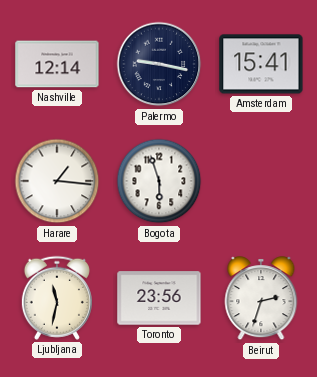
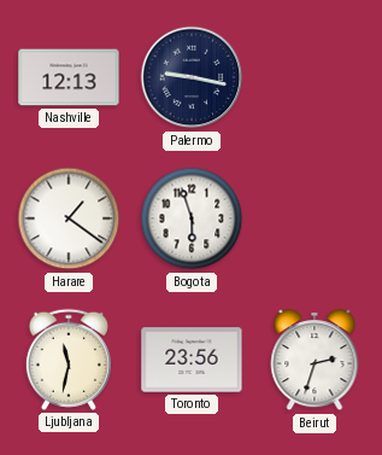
Nashville: 12:14 -> 12:13 (69, 77)
Amsterdam: 15:41 -> none (261, 64)
Harare: 1:16 -> 1:21 (69, 218)
